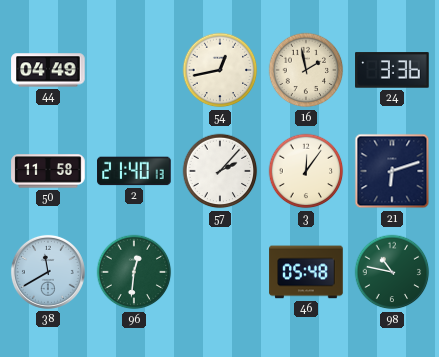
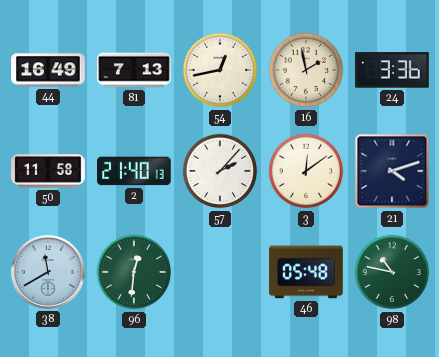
44: 04:49 -> 16:49 (48, 70)
81: none -> 7:13 (134, 70)
3: 12:06 -> 12:09 (306, 171)
21: 6:12 -> 4:12 (392, 171)
